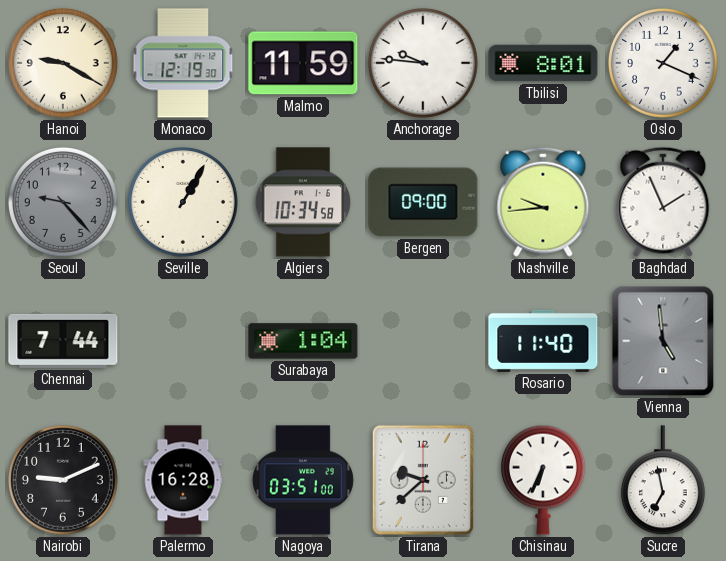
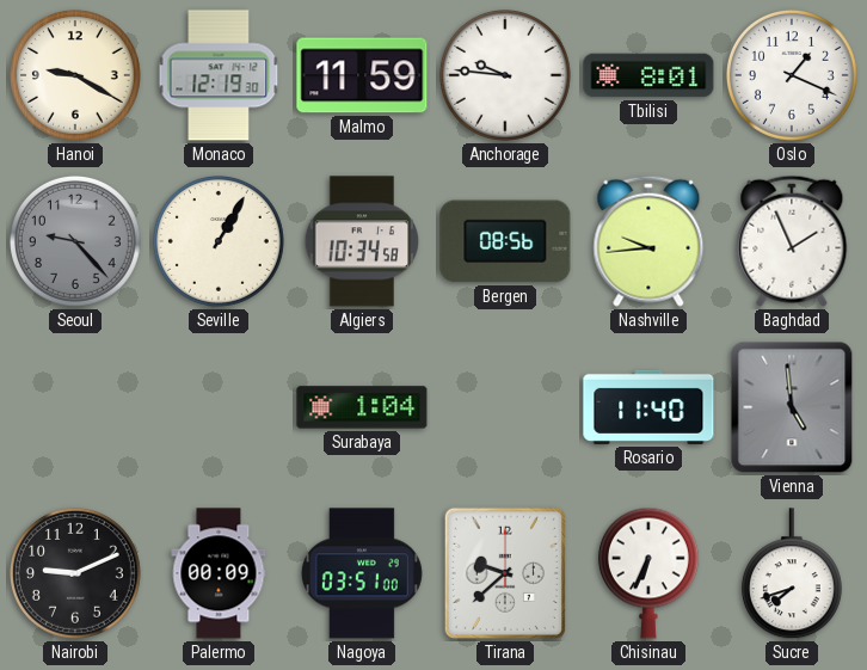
Bergen: 09:00 -> 08:56 (505, 241)
Chennai: 7:44 -> none (63, 341)
Palermo: 16:28 -> 00:09 (219, 573)
Sucre: 6:58 -> 7:42 (792, 574)
